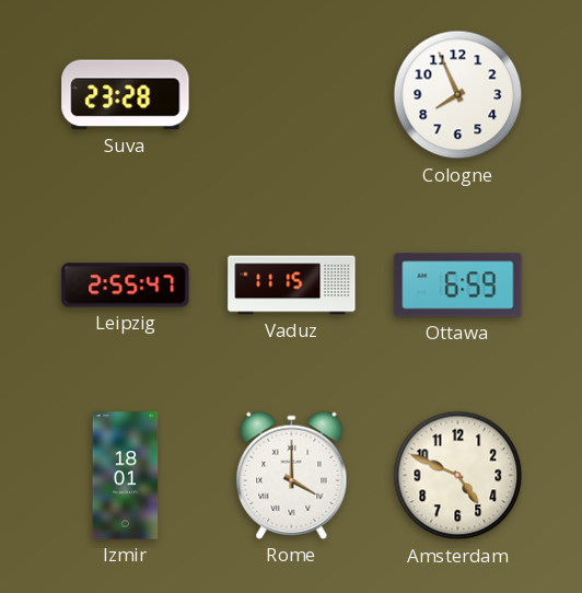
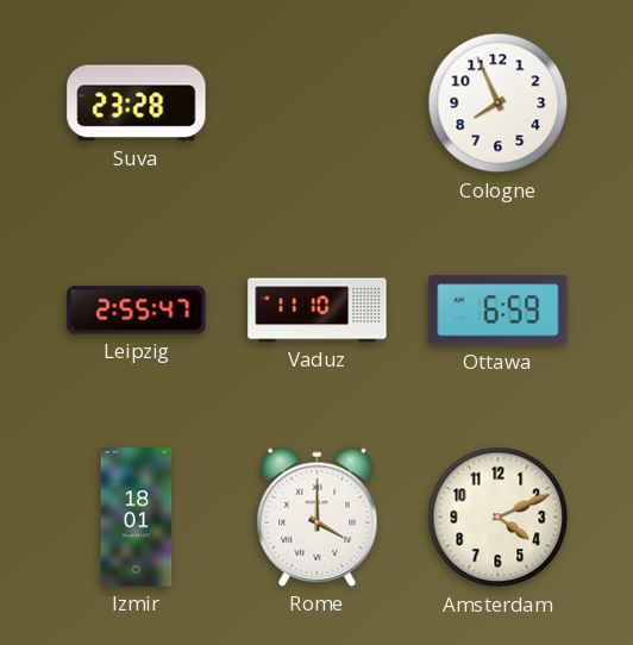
Vaduz: 11:15 -> 11:10 (318, 311)
Amsterdam: 4:49 -> 4:11 (499, 518)
